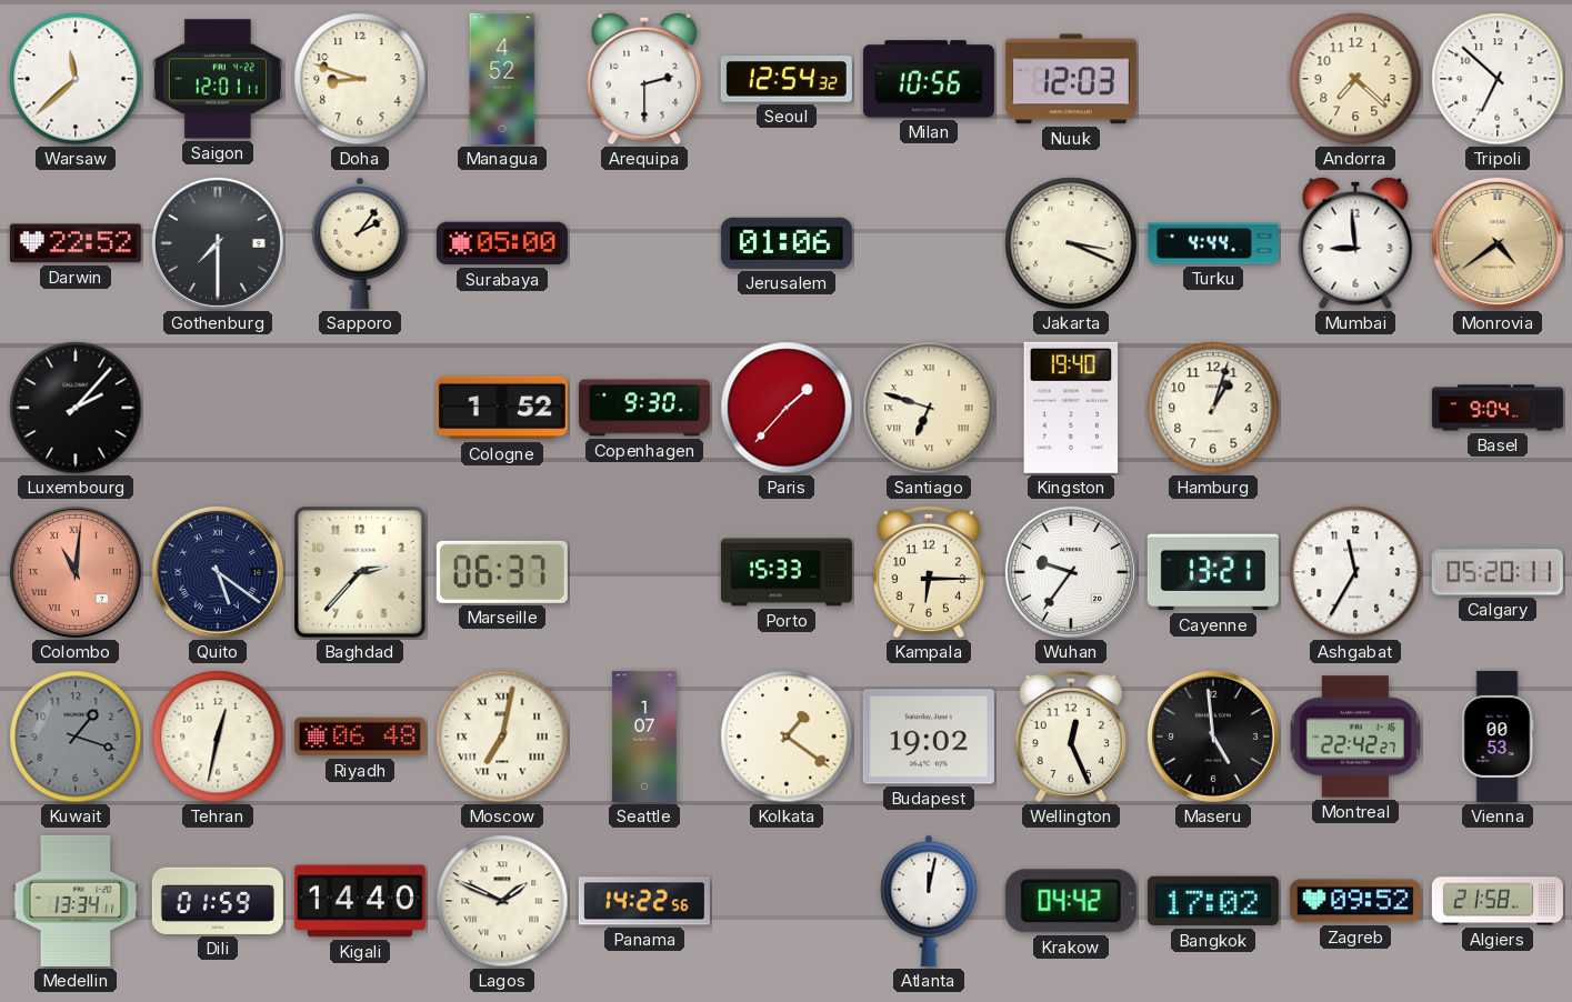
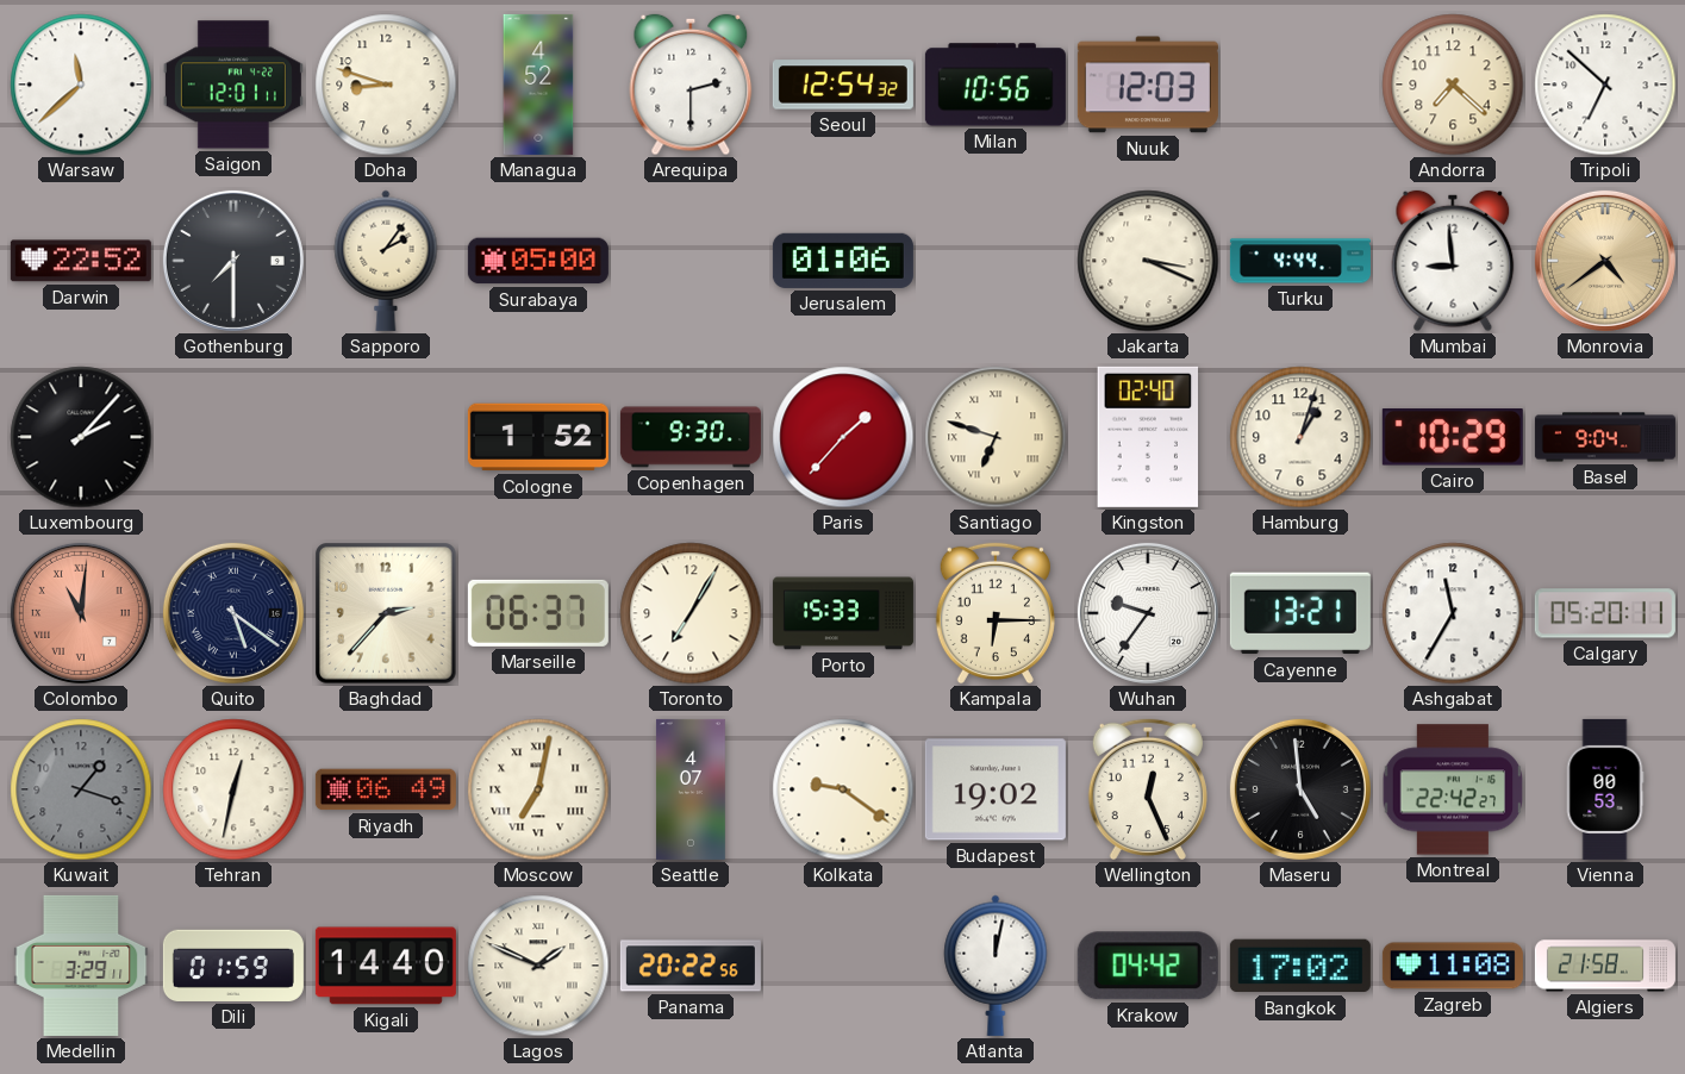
Kingston: 19:40 -> 02:40 (1148, 437)
Cairo: none -> 10:29 (1453, 438)
Toronto: none -> 7:05 (691, 613)
Riyadh: 06:48 -> 06:49 (386, 789)
Seattle: 1:07 -> 4:07 (691, 789)
Kolkata: 1:21 -> 9:21 (843, 789)
Medellin: 13:34 -> 3:29 (81, 966)
Panama: 14:22 -> 20:22 (691, 966)
Zagreb: 09:52 -> 11:08 (1453, 966)
